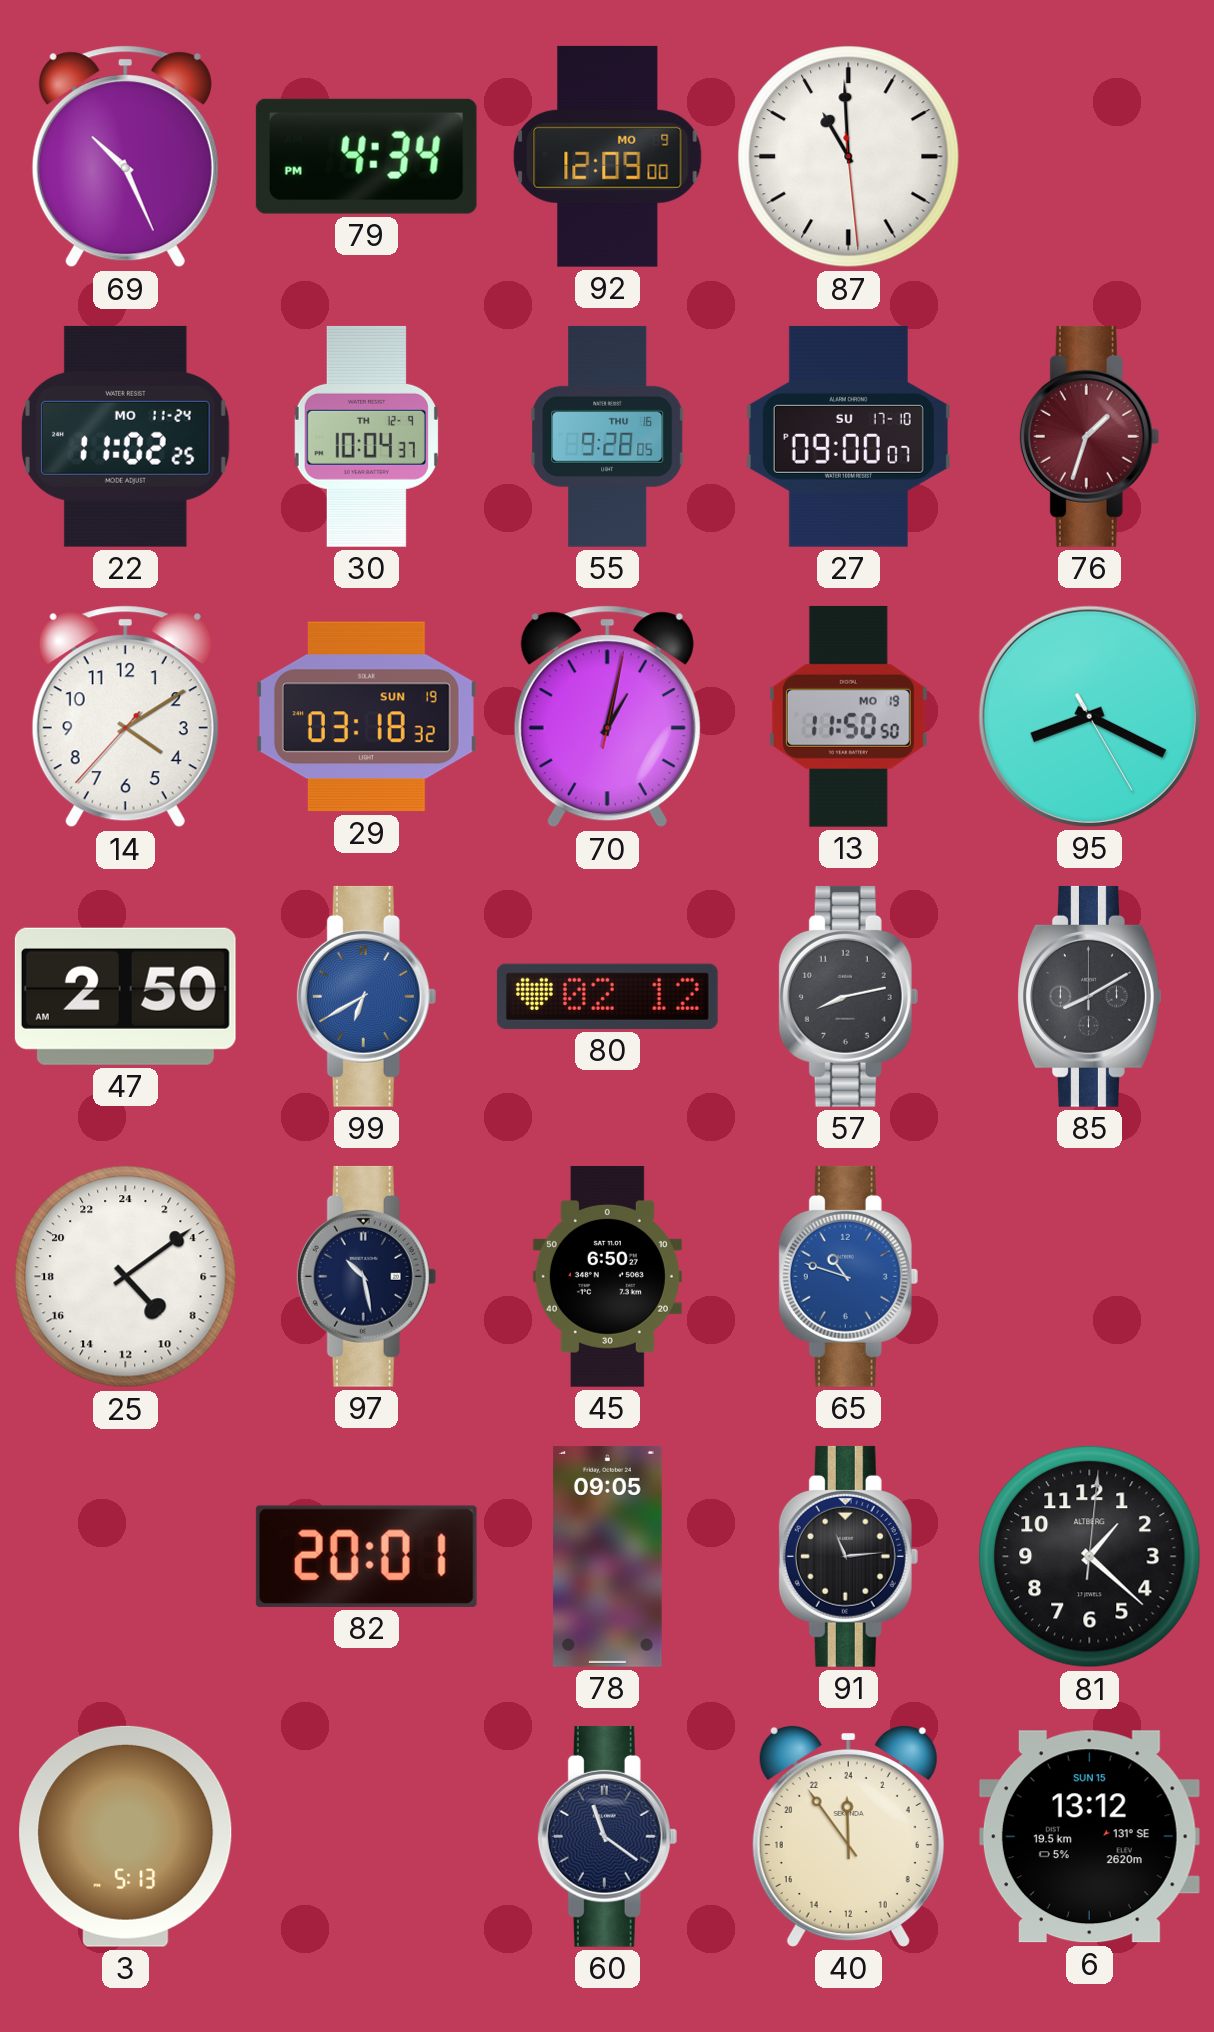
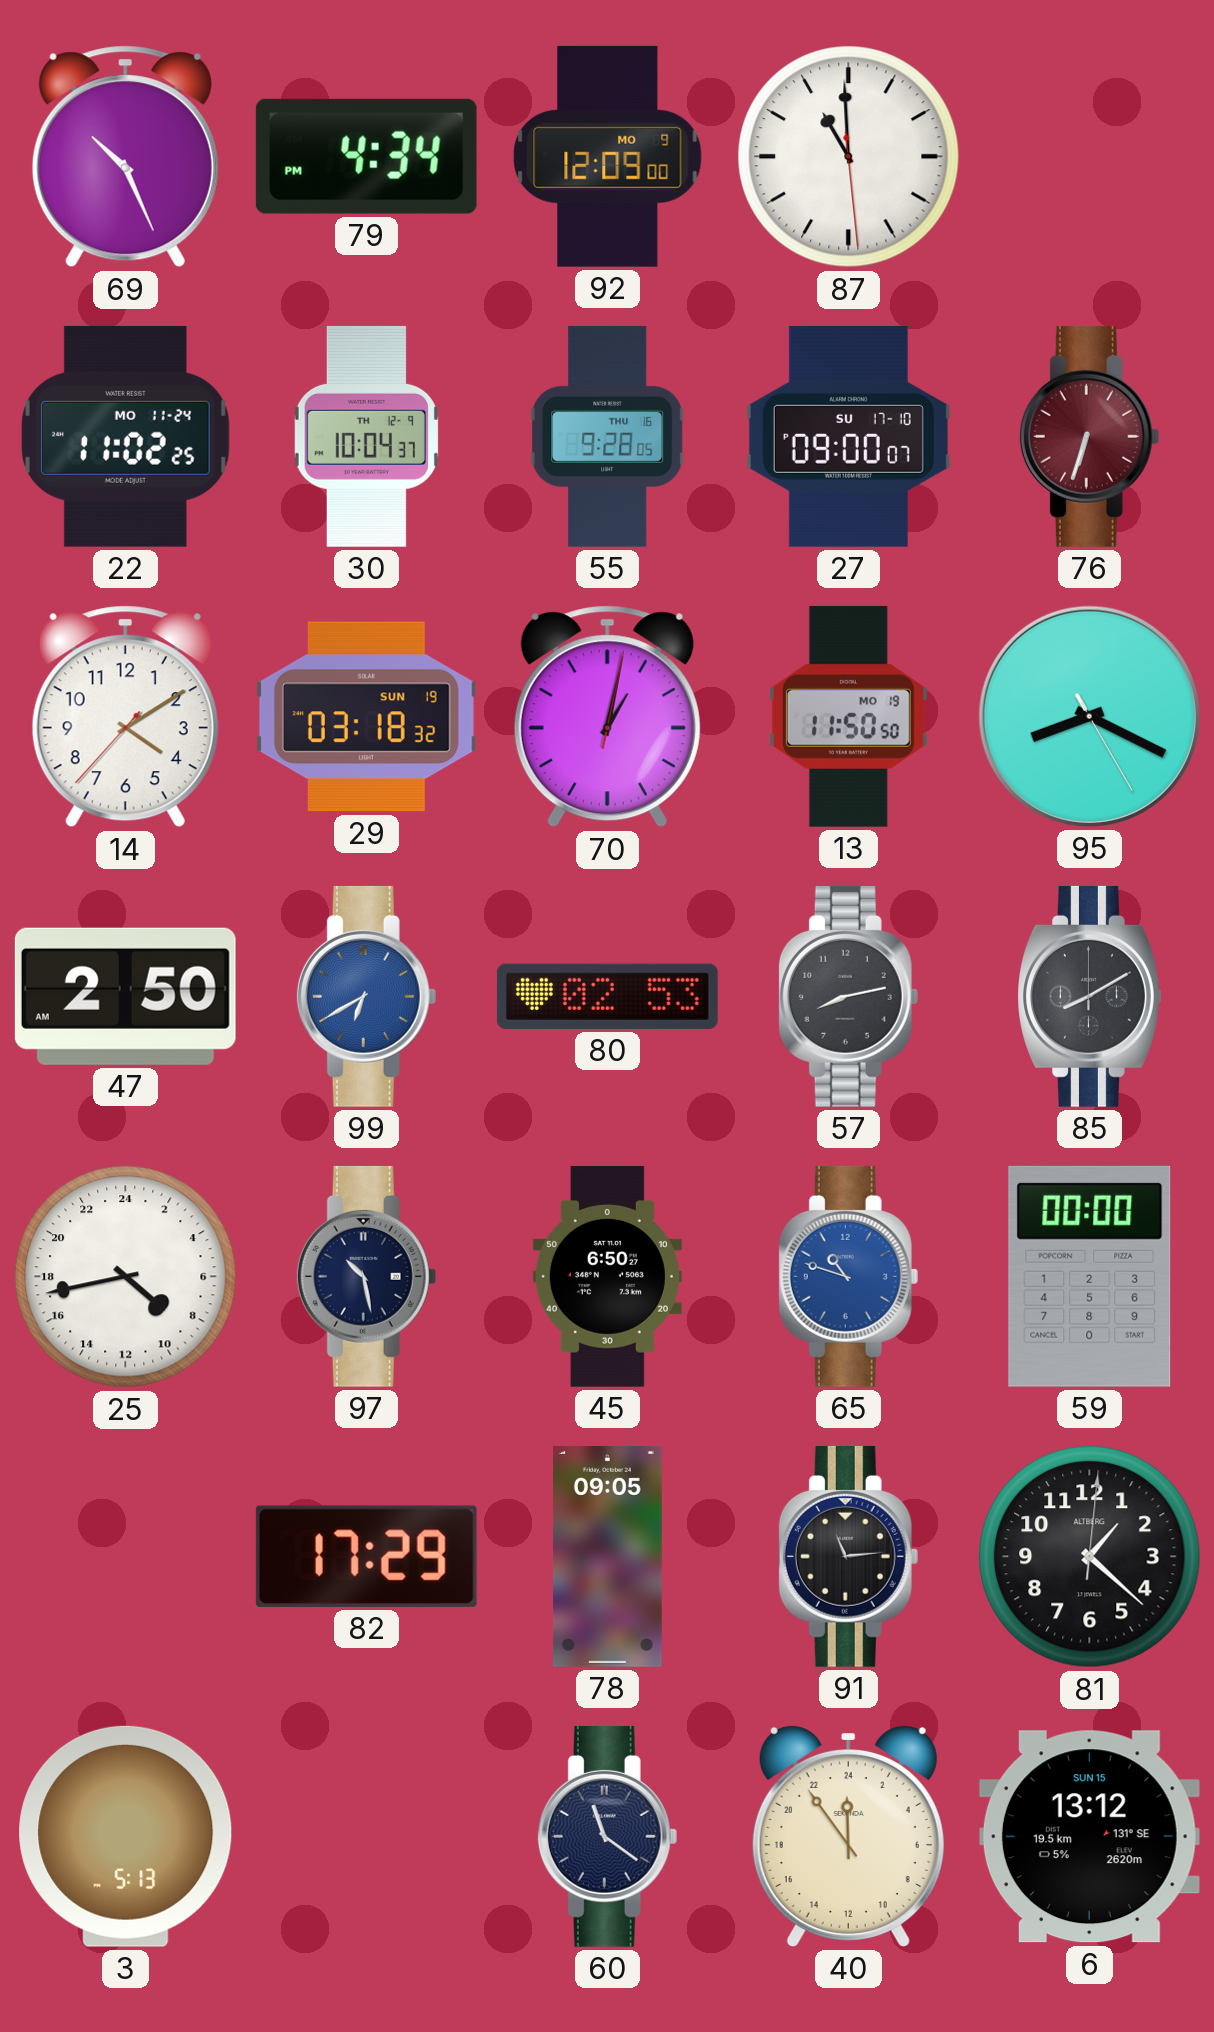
76: 1:33 -> 6:33 (1090, 436)
80: 02:12 -> 02:53 (607, 996)
25: 9:09 -> 8:43 (126, 1277)
59: none -> 00:00 (1090, 1276)
82: 20:01 -> 17:29 (366, 1556)
